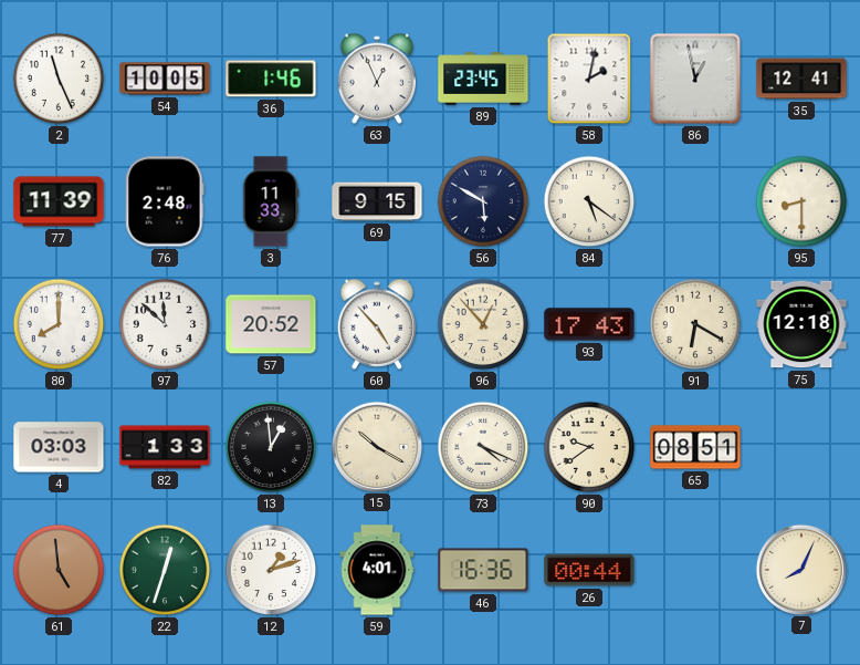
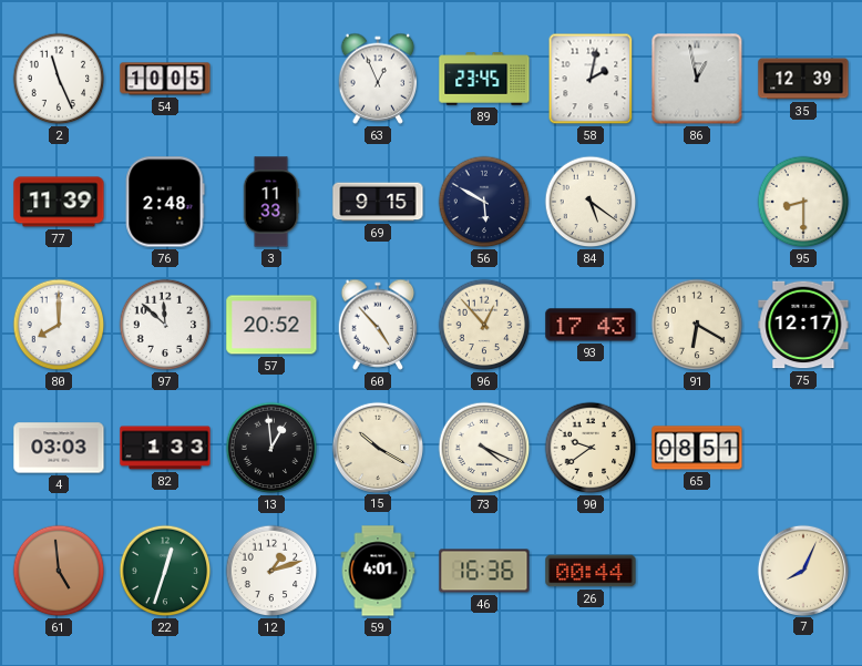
36: 1:46 -> none (271, 79)
35: 12:41 -> 12:39 (803, 79)
75: 12:18 -> 12:17 (803, 325)
